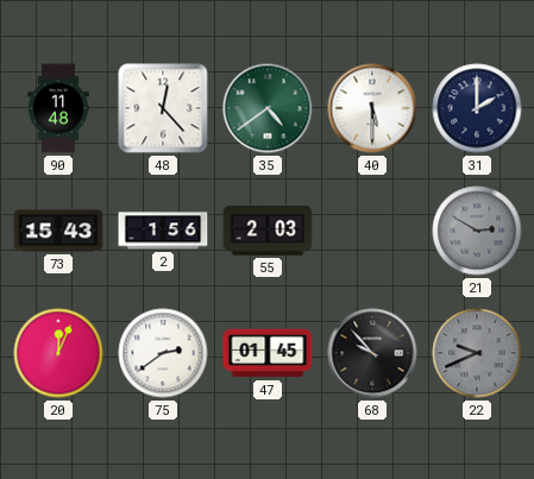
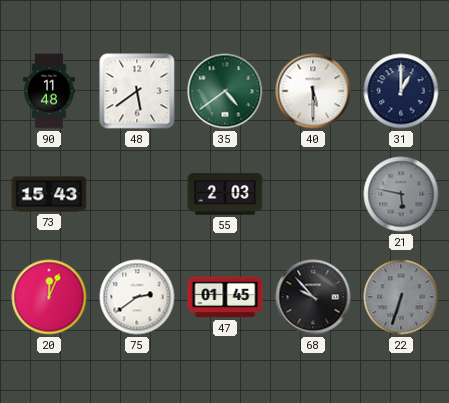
48: 12:23 -> 5:39 (137, 91)
31: 2:00 -> 1:00 (401, 91)
2: 1:56 -> none (163, 231)
21: 2:50 -> 5:47 (401, 194)
22: 9:41 -> 6:33 (401, 297)
